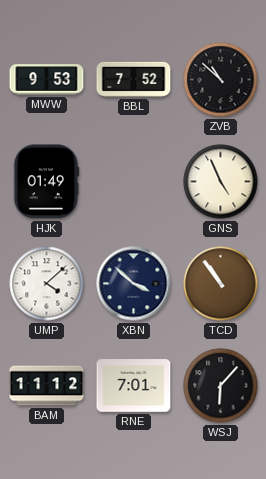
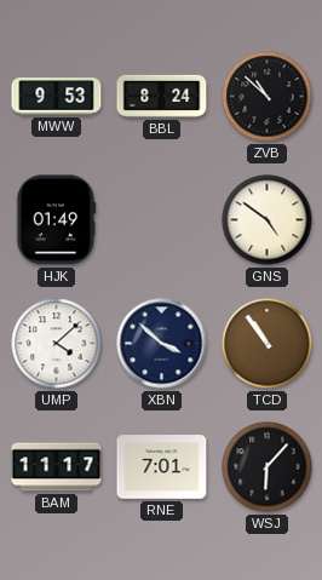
BBL: 7:52 -> 8:24 (162, 96)
GNS: 4:56 -> 4:51 (268, 220)
BAM: 11:12 -> 11:17 (57, 467)
